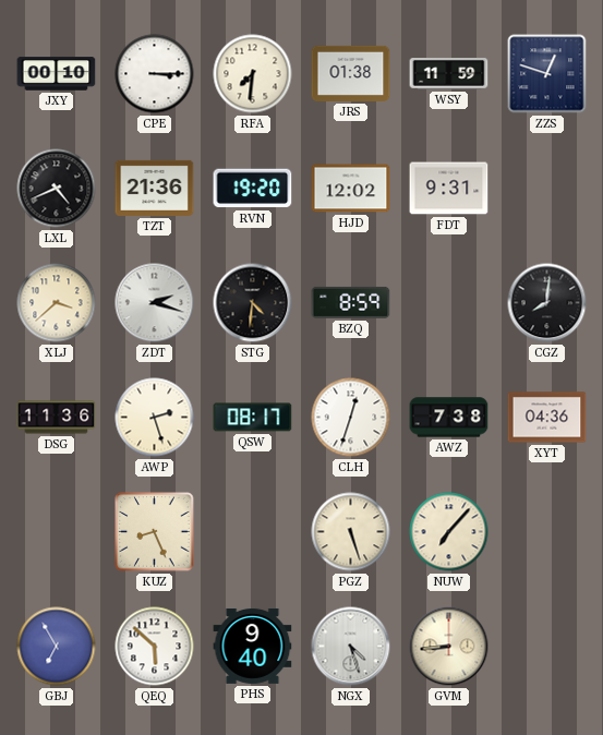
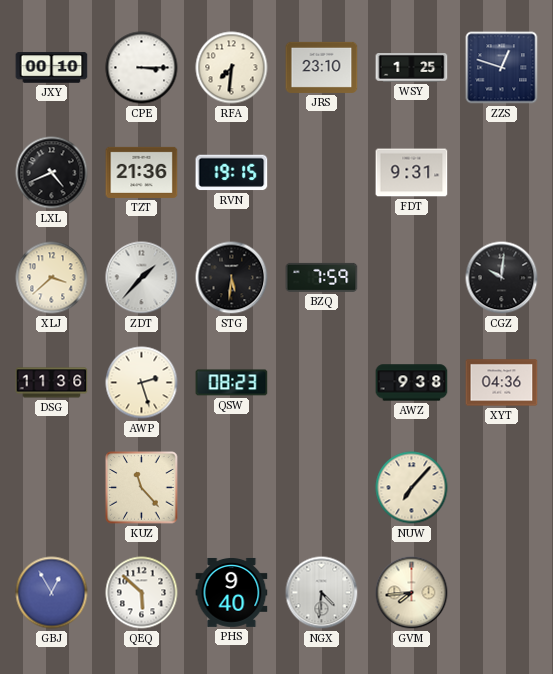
JRS: 01:38 -> 23:10 (322, 67)
WSY: 11:59 -> 1:25 (412, 68)
RVN: 19:20 -> 19:15 (232, 173)
HJD: 12:02 -> none (351, 189)
ZDT: 2:18 -> 1:37 (142, 278)
STG: 4:31 -> 5:31 (232, 278)
BZQ: 8:59 -> 7:59 (322, 277)
CGZ: 8:01 -> 10:01 (502, 278)
QSW: 08:17 -> 08:23 (232, 383)
CLH: 12:33 -> none (351, 418)
AWZ: 7:38 -> 9:38 (412, 383)
KUZ: 8:26 -> 11:23 (142, 488)
PGZ: 5:27 -> none (351, 532)
GBJ: 6:55 -> 12:55 (52, 593)
NGX: 4:27 -> 4:31 (322, 593)
GVM: 8:44 -> 7:44 (412, 593)
